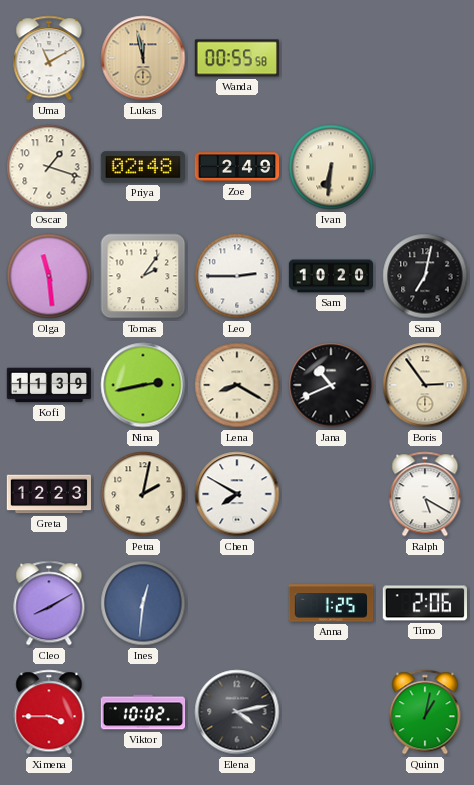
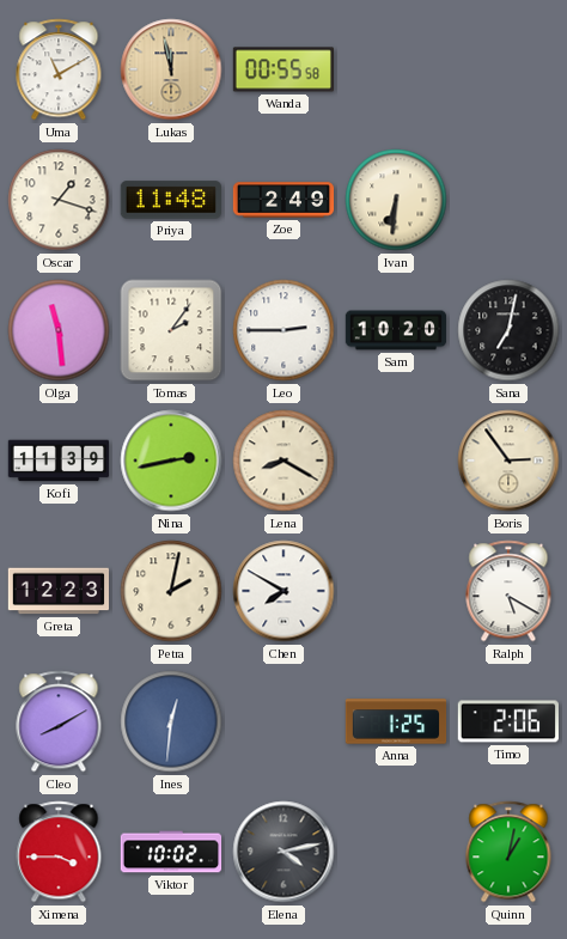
Priya: 02:48 -> 11:48 (170, 200)
Jana: 10:41 -> none (331, 385)
